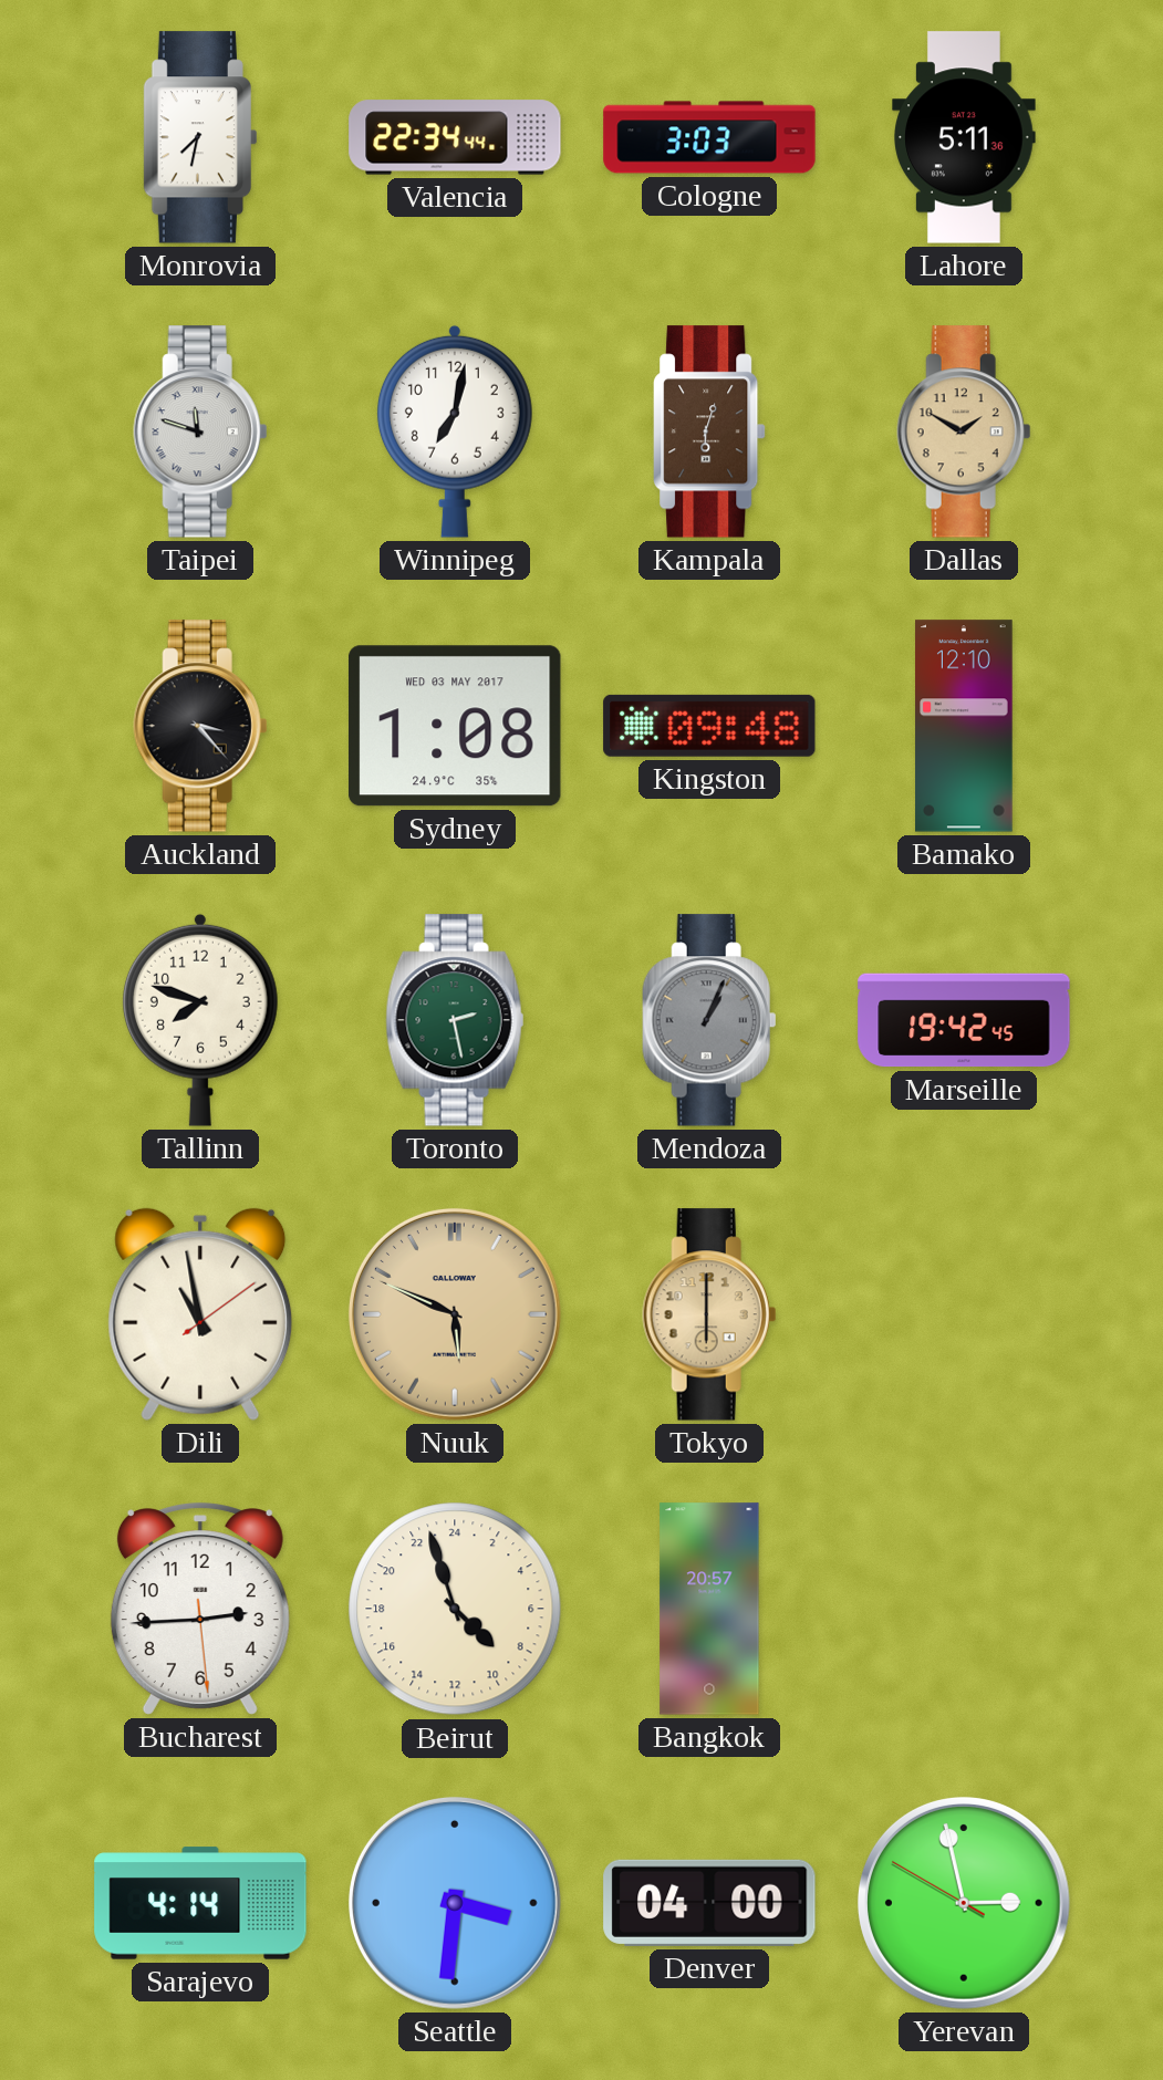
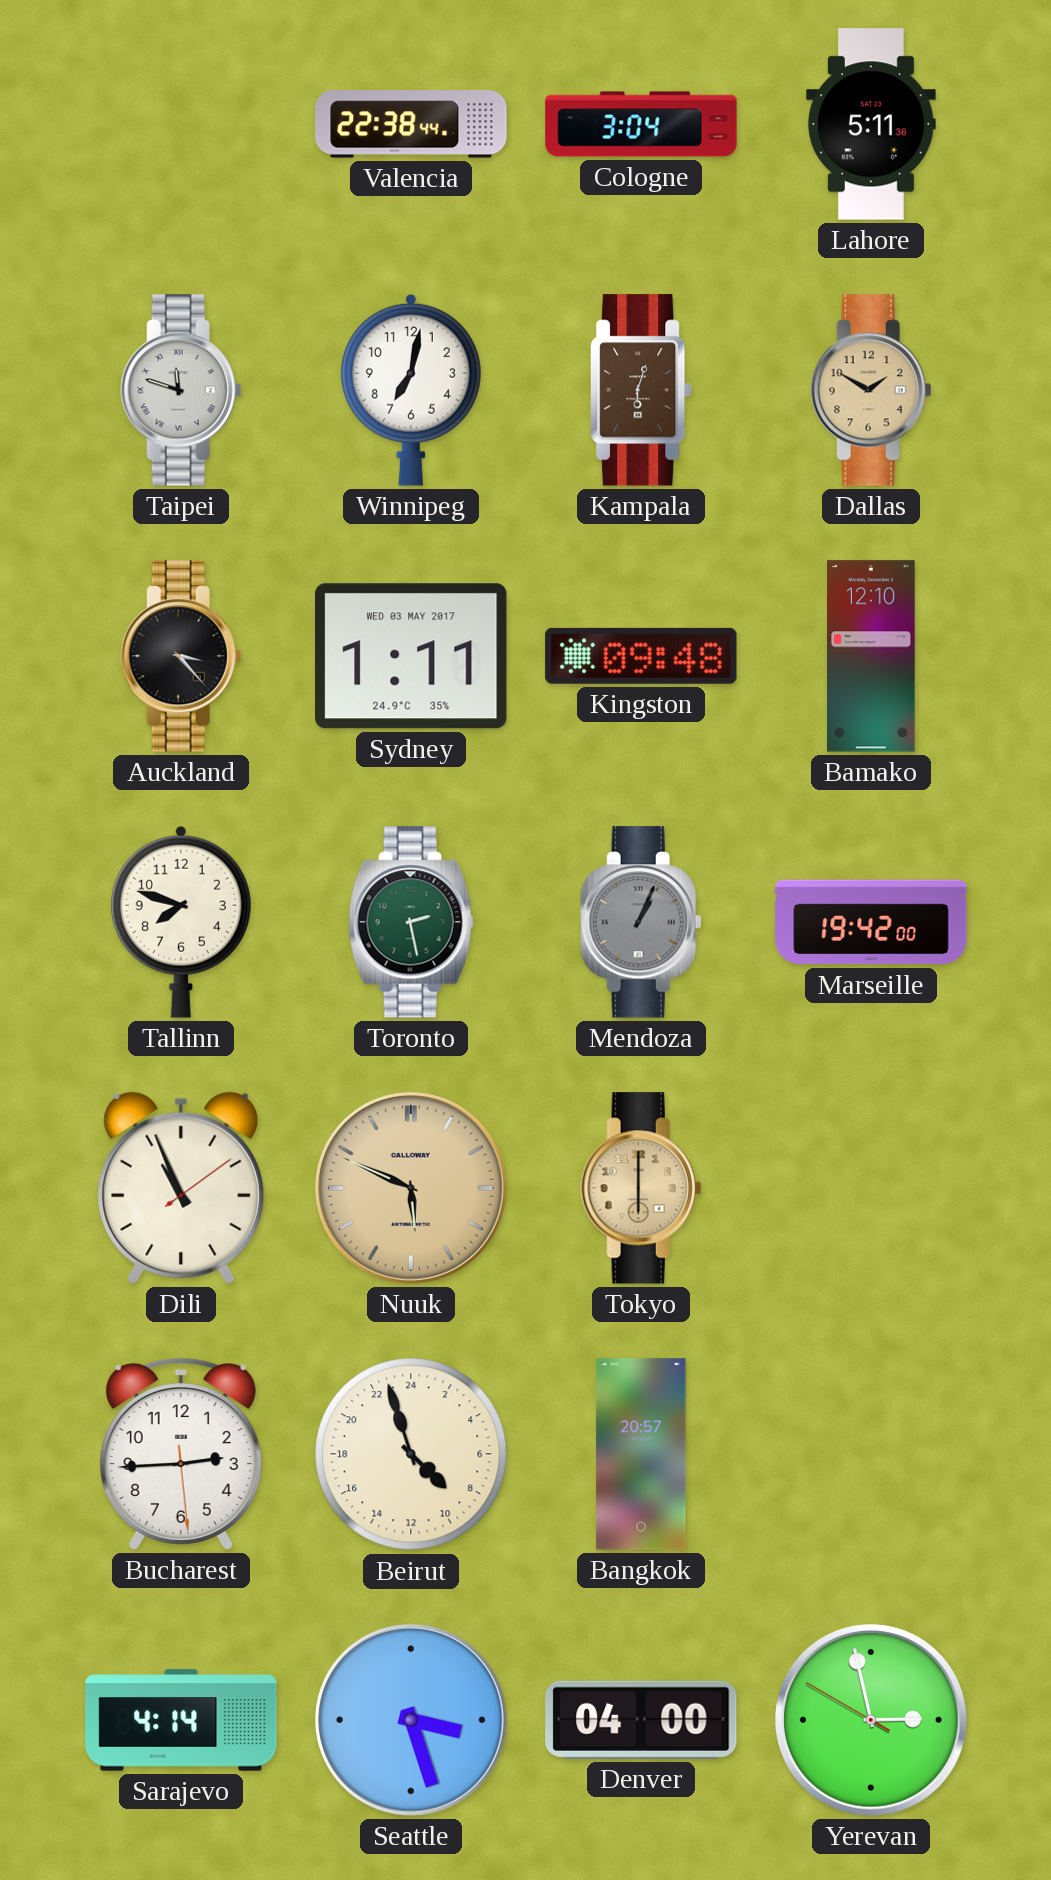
Monrovia: 7:32 -> none (199, 137)
Valencia: 22:34 -> 22:38 (411, 124)
Cologne: 3:03 -> 3:04 (641, 124)
Sydney: 1:08 -> 1:11 (411, 656)
Marseille: 19:42:45 -> 19:42:00 (871, 922)
Dili: 10:58 -> 10:56 (181, 1188)
Seattle: 3:31 -> 3:27 (411, 1720)
